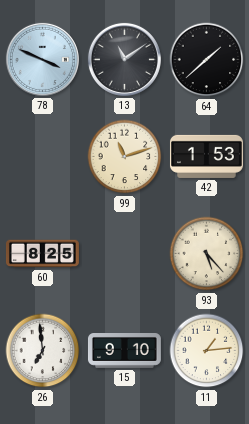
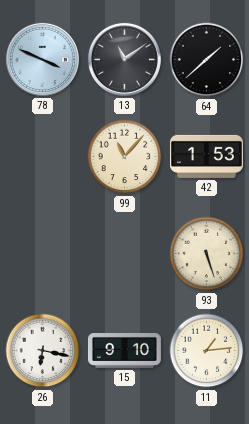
99: 11:12 -> 11:07 (125, 157)
60: 8:25 -> none (42, 254)
93: 5:23 -> 5:27 (207, 254)
26: 6:59 -> 6:17 (43, 351)
